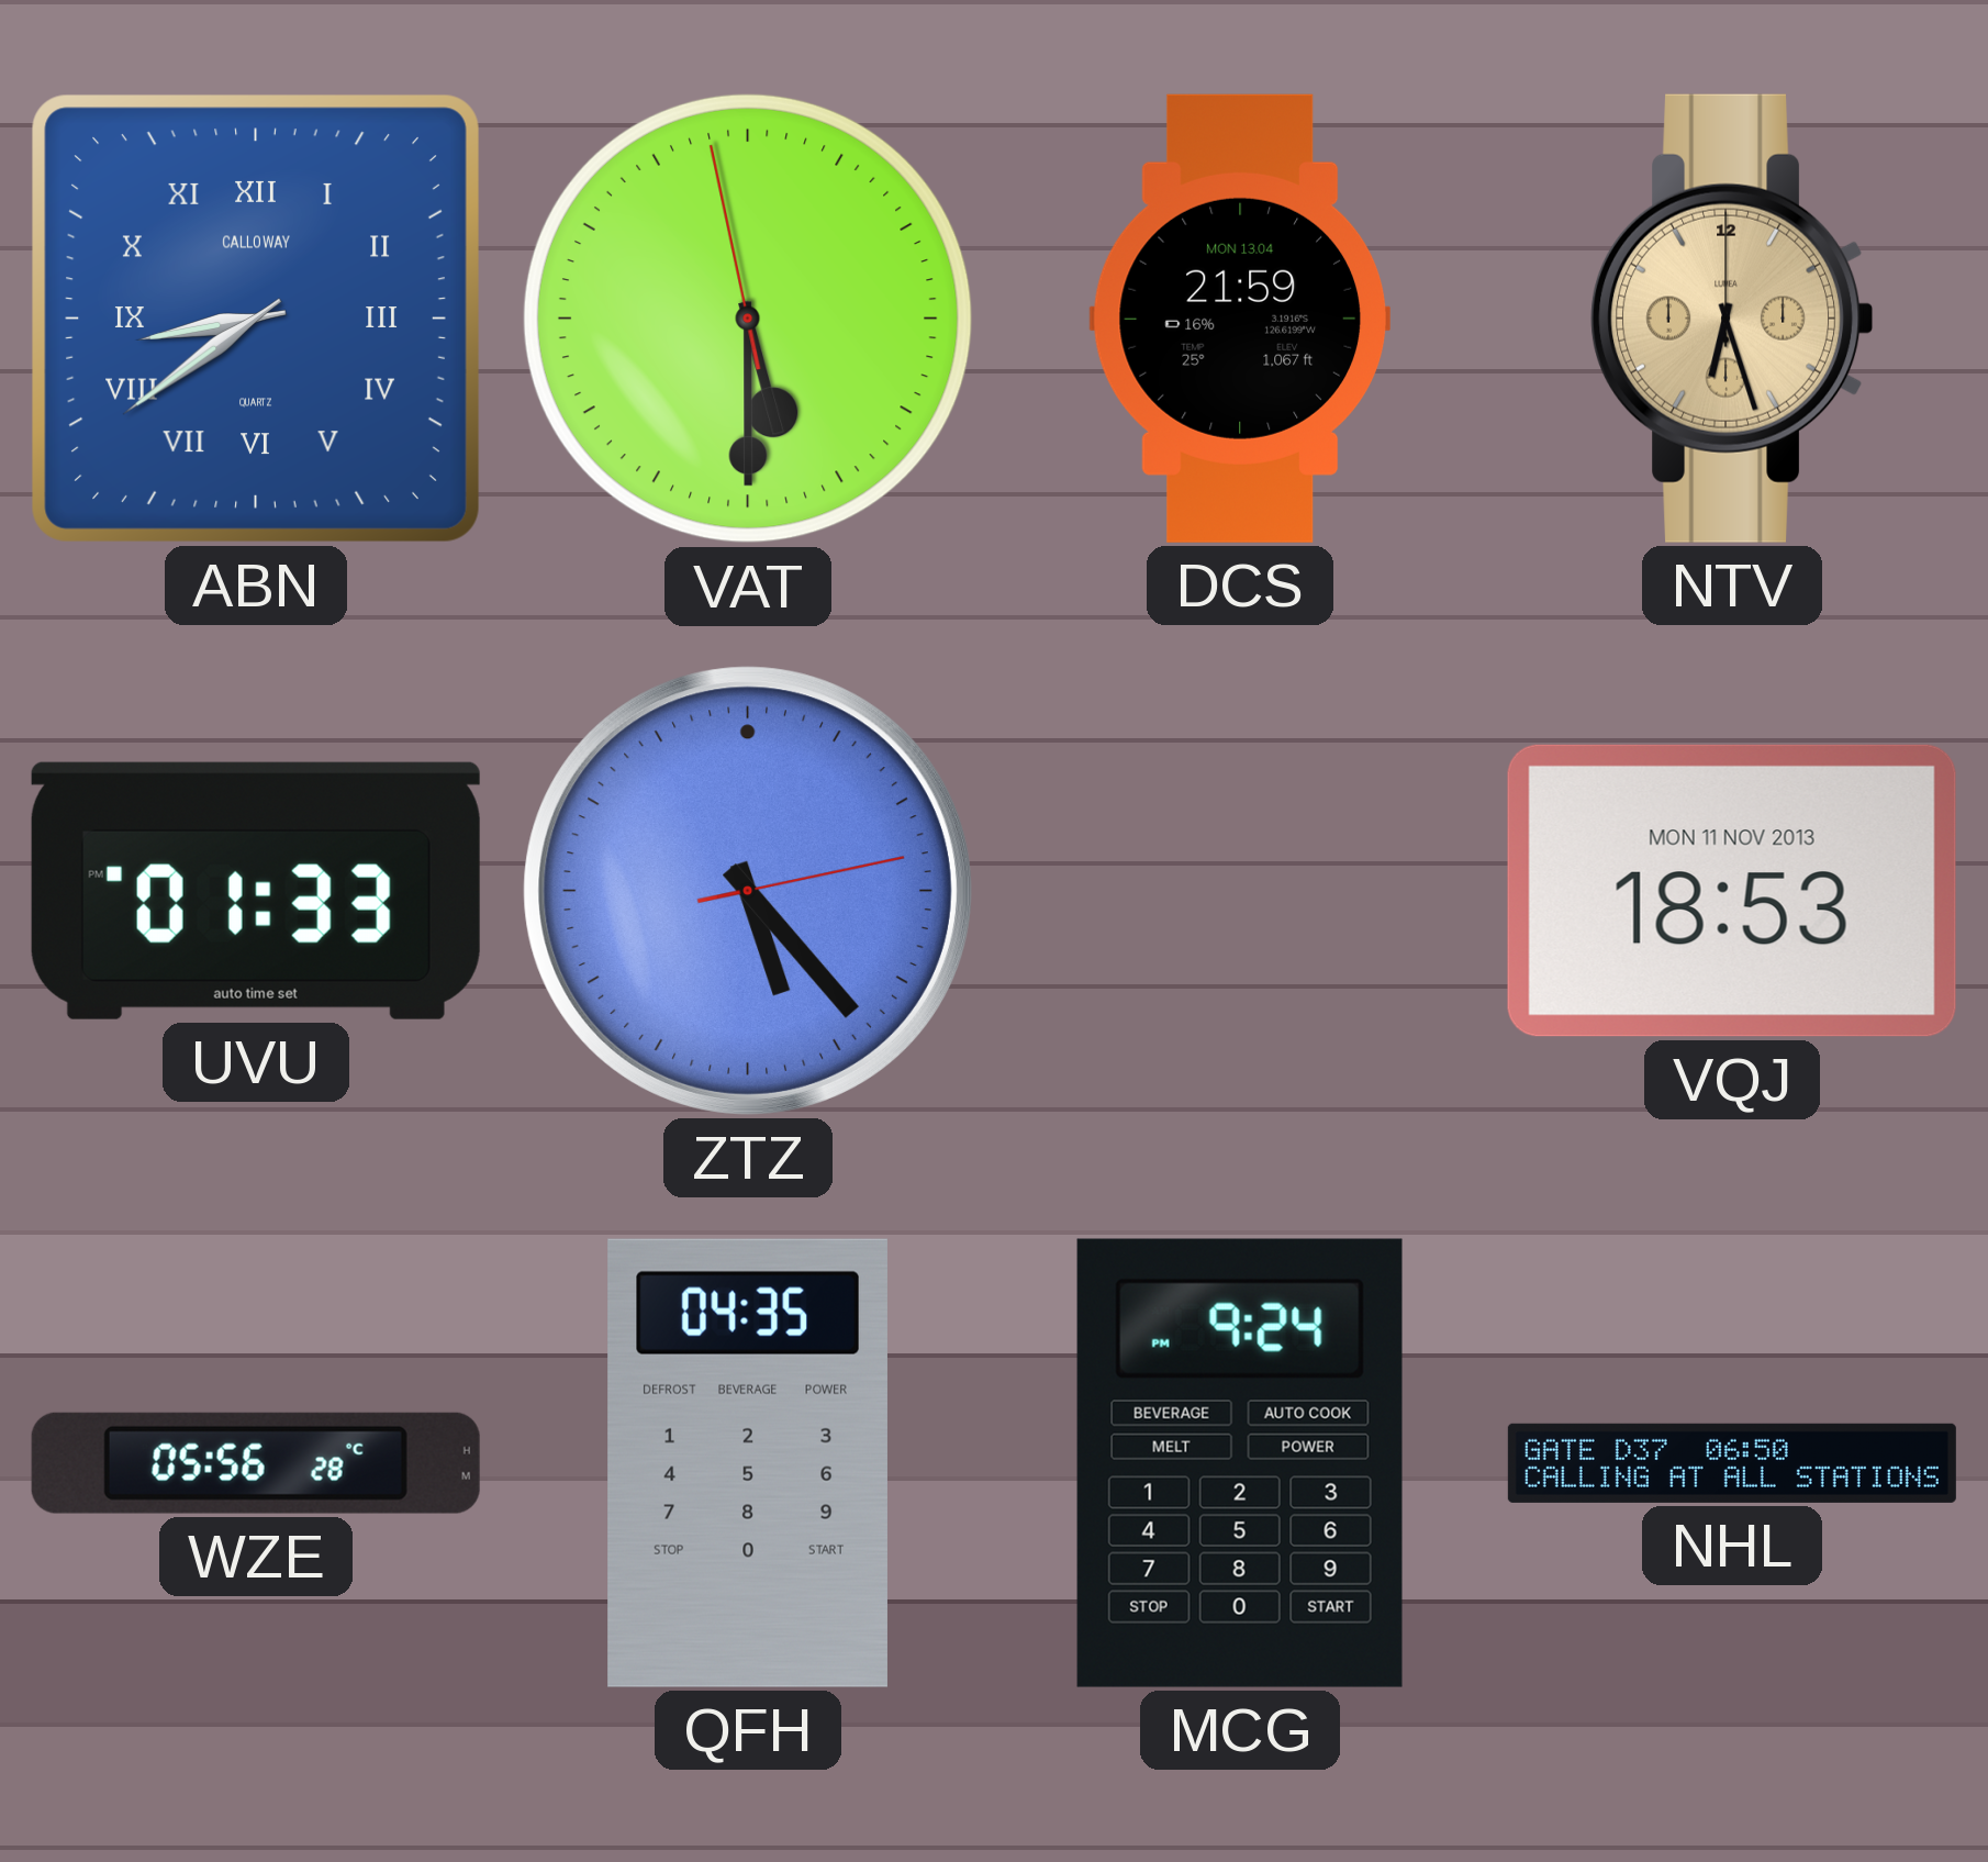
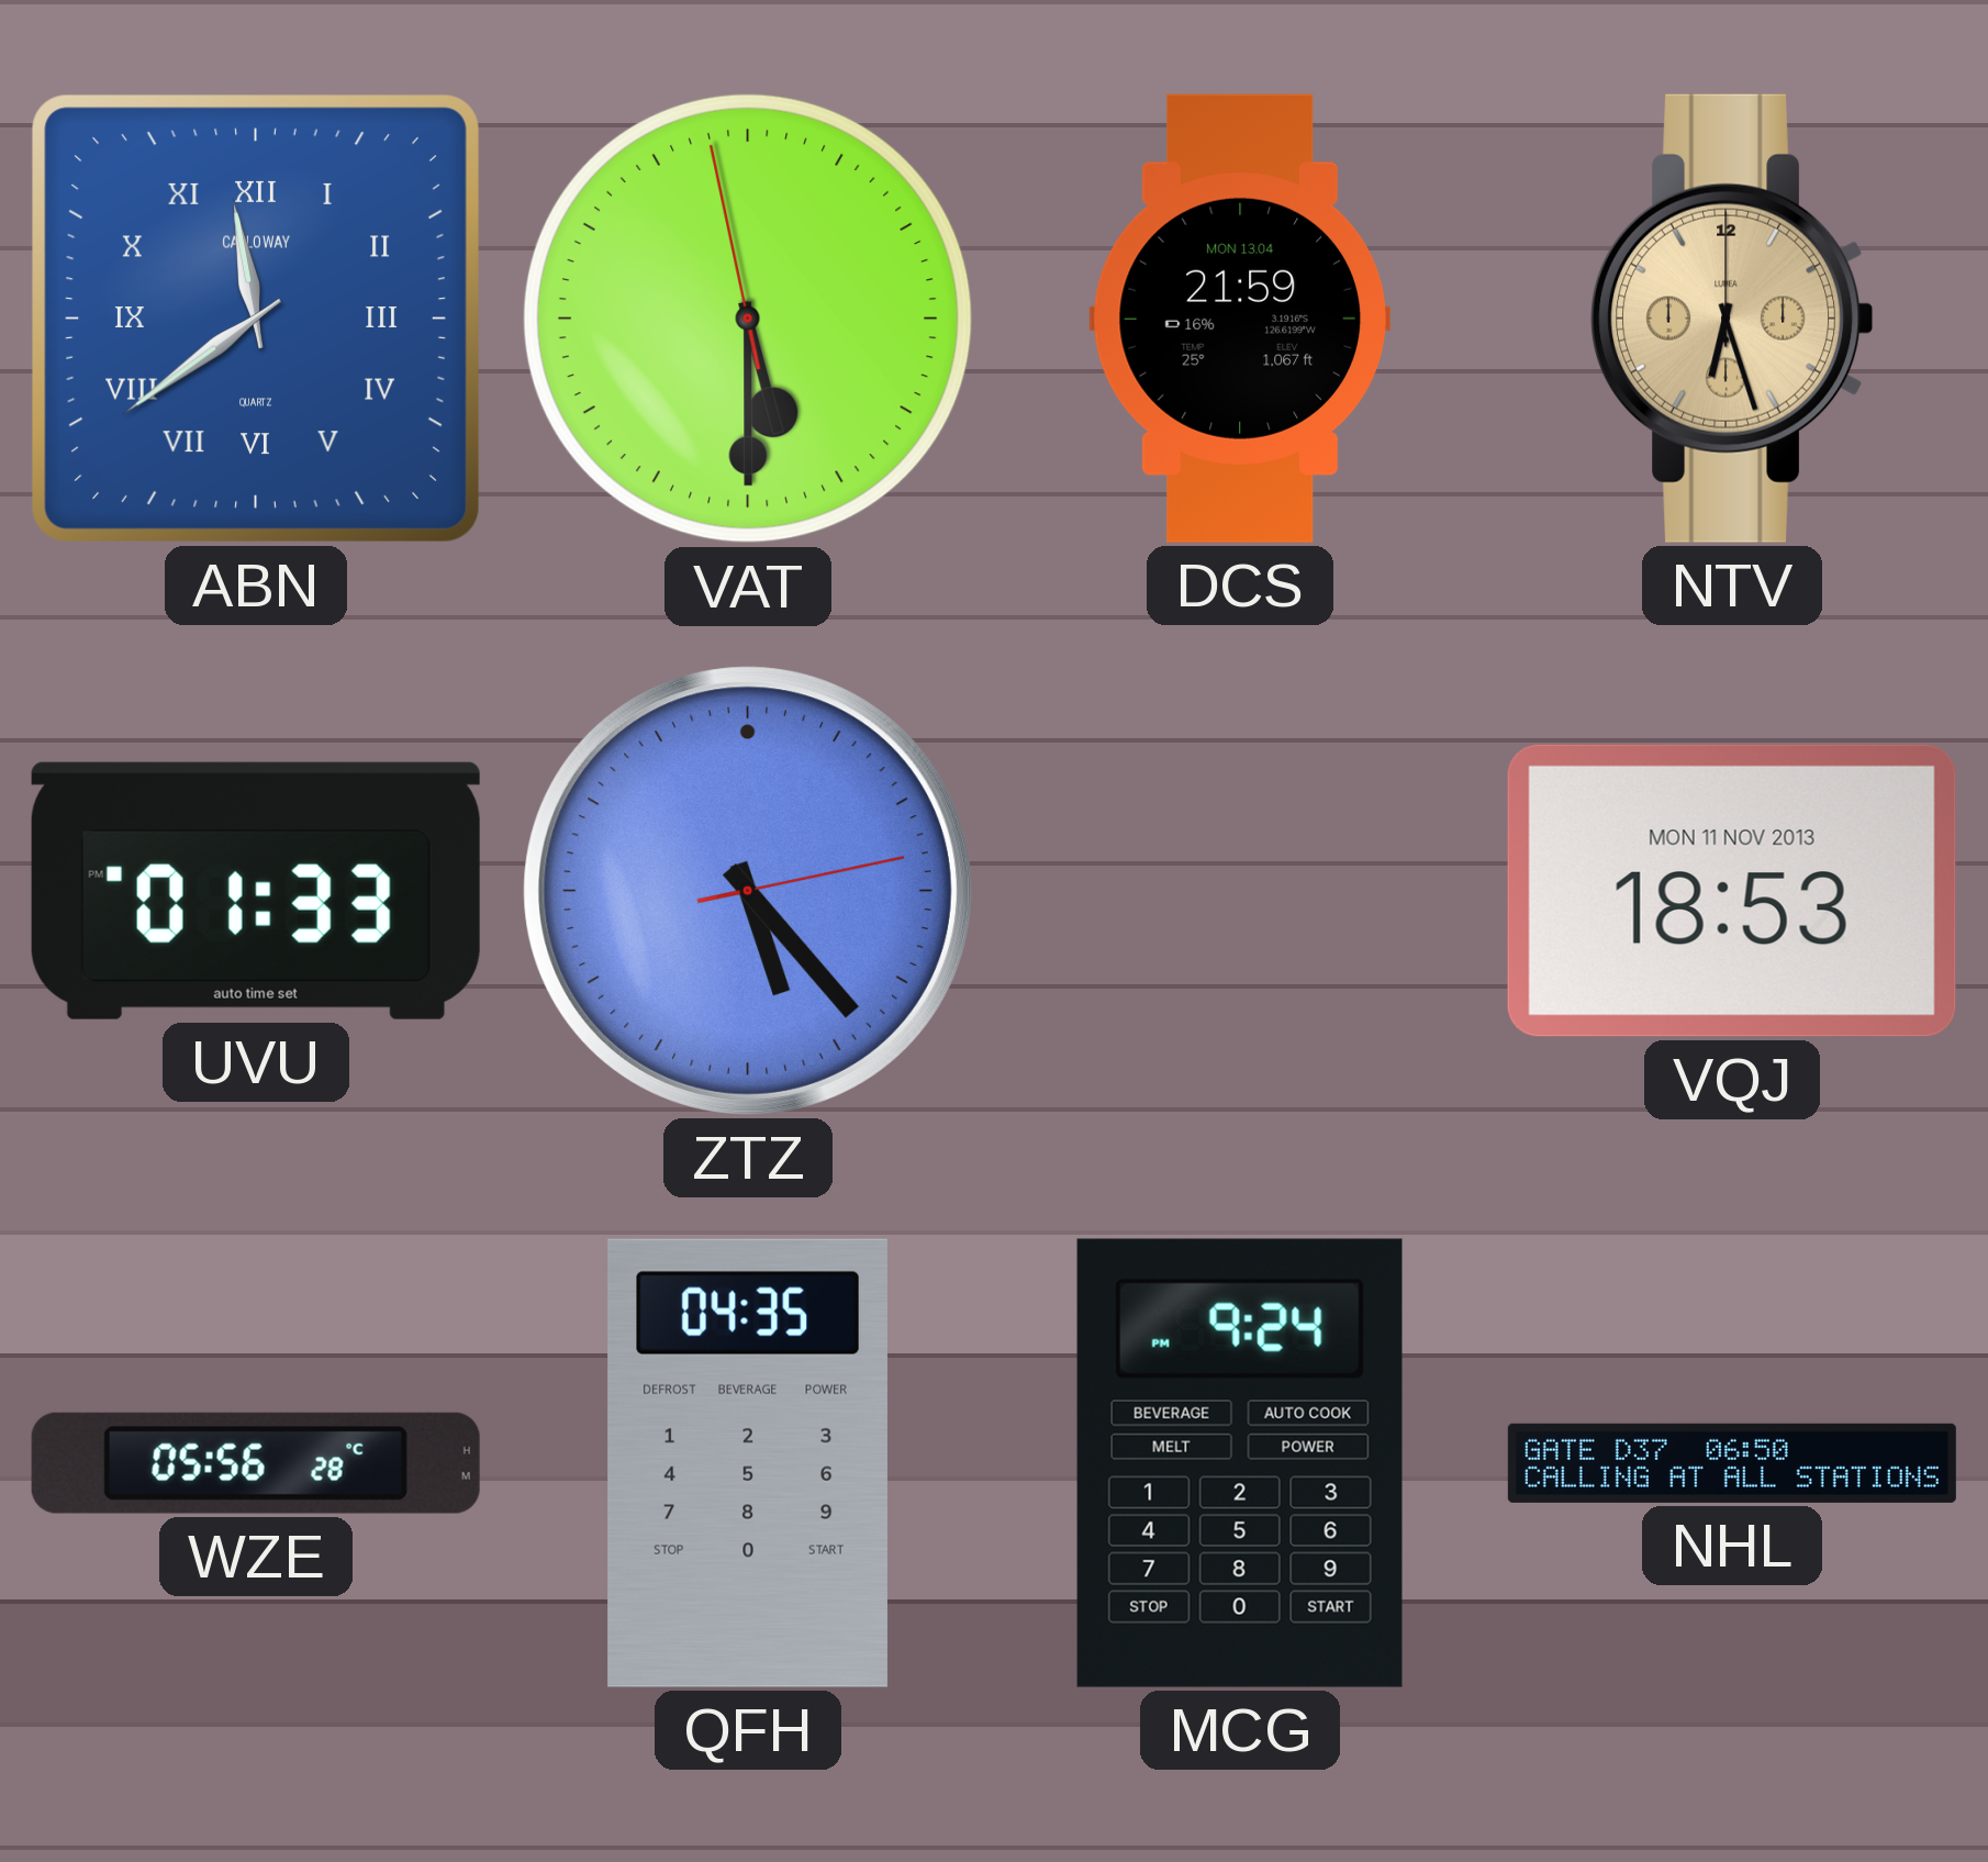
ABN: 8:39 -> 11:39 (256, 319)
